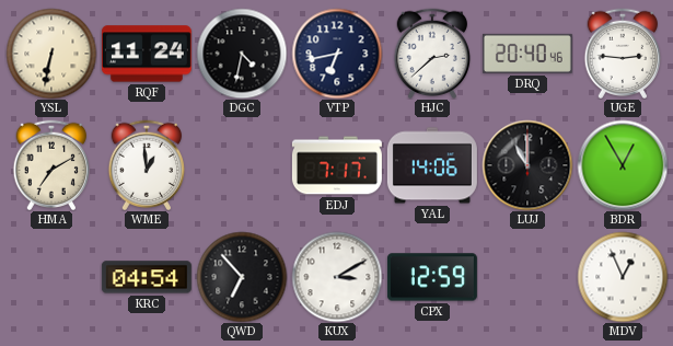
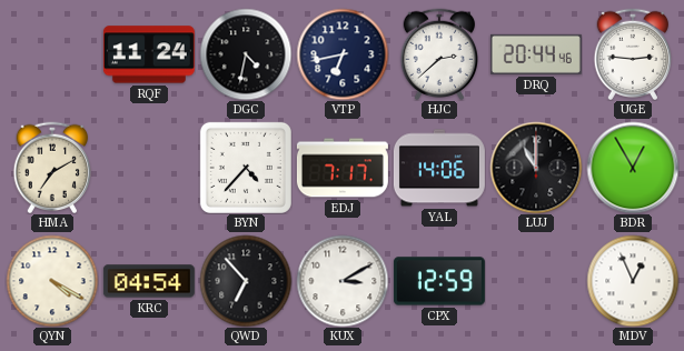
YSL: 6:32 -> none (51, 54)
DRQ: 20:40 -> 20:44 (536, 54)
WME: 12:59 -> none (147, 164)
BYN: none -> 4:37 (246, 168)
QYN: none -> 4:20 (52, 281)
